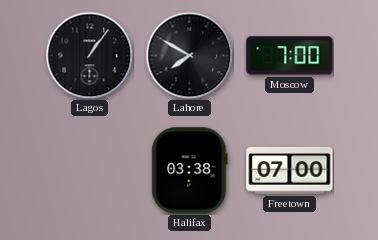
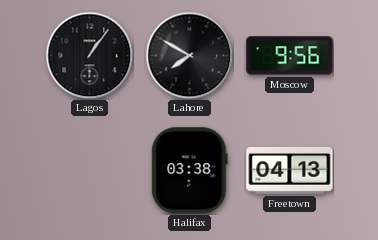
Moscow: 7:00 -> 9:56 (290, 56)
Freetown: 07:00 -> 04:13 (290, 170)
